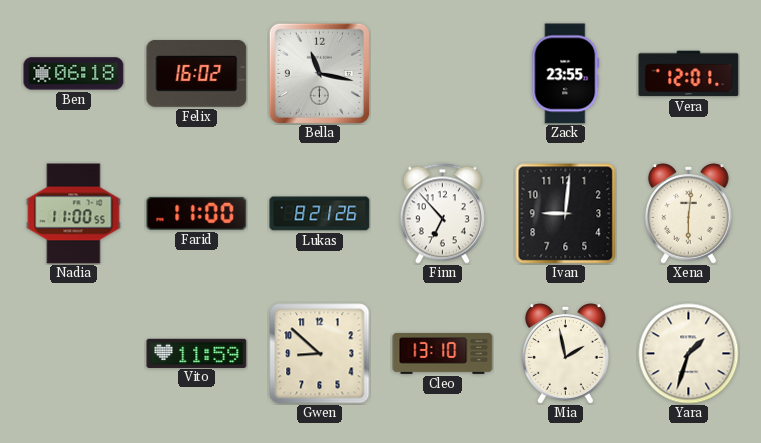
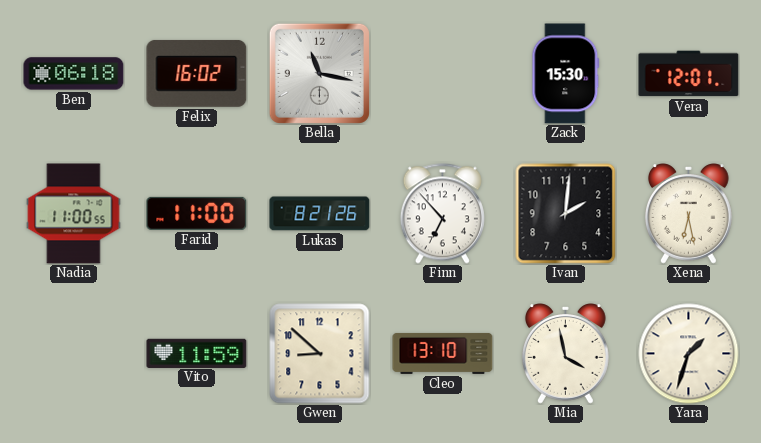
Zack: 23:55 -> 15:30 (566, 74)
Ivan: 9:01 -> 2:01 (566, 214)
Xena: 6:01 -> 6:28 (688, 214)
Mia: 1:58 -> 3:58 (565, 354)
